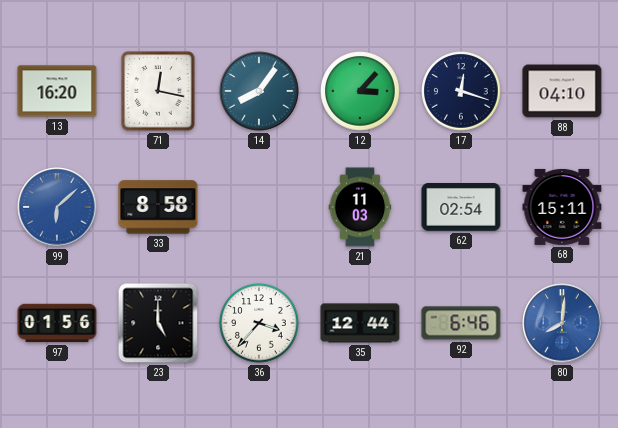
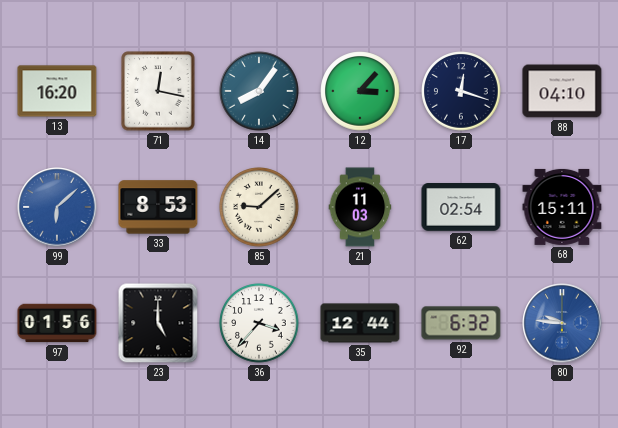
33: 8:58 -> 8:53 (158, 207)
85: none -> 9:08 (259, 207)
92: 6:46 -> 6:32 (461, 323)
80: 8:01 -> 9:46 (562, 323)
